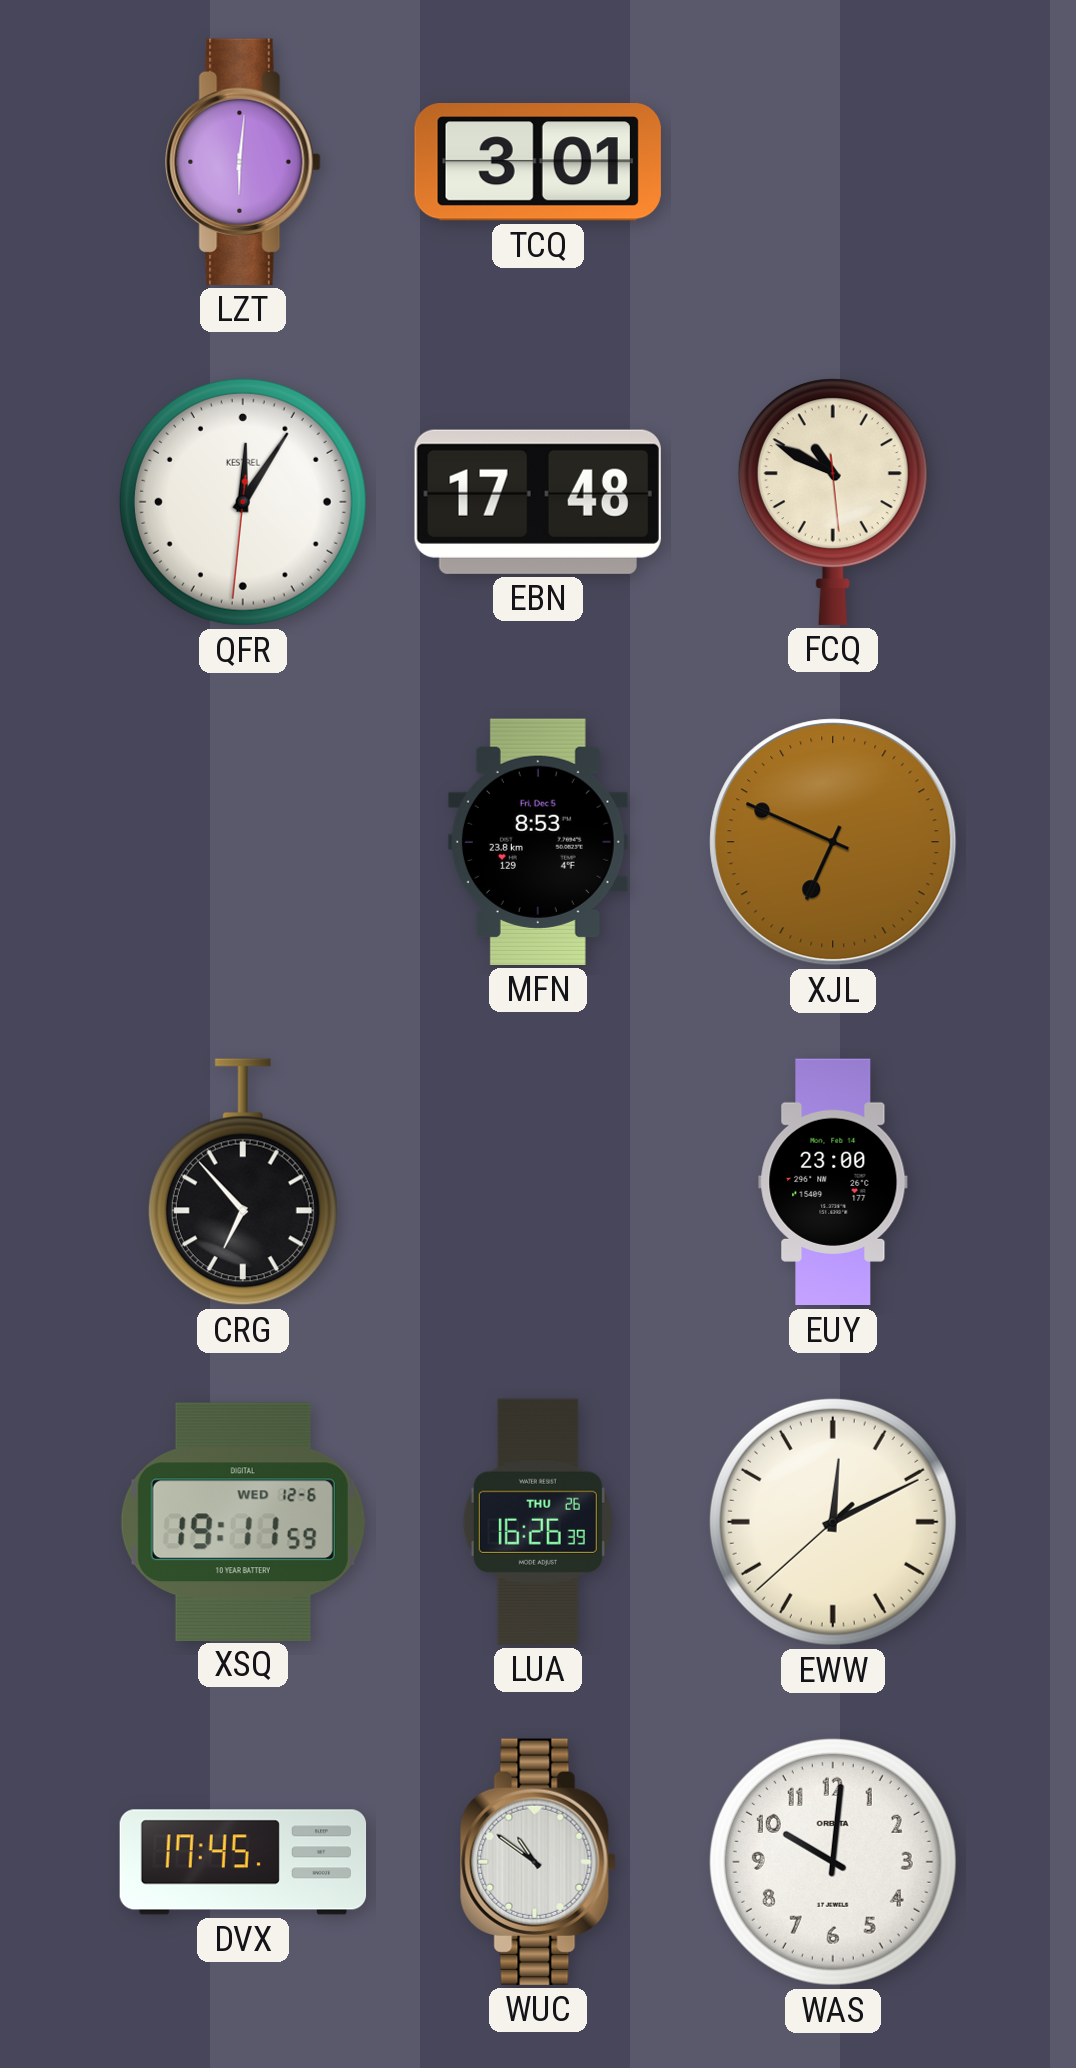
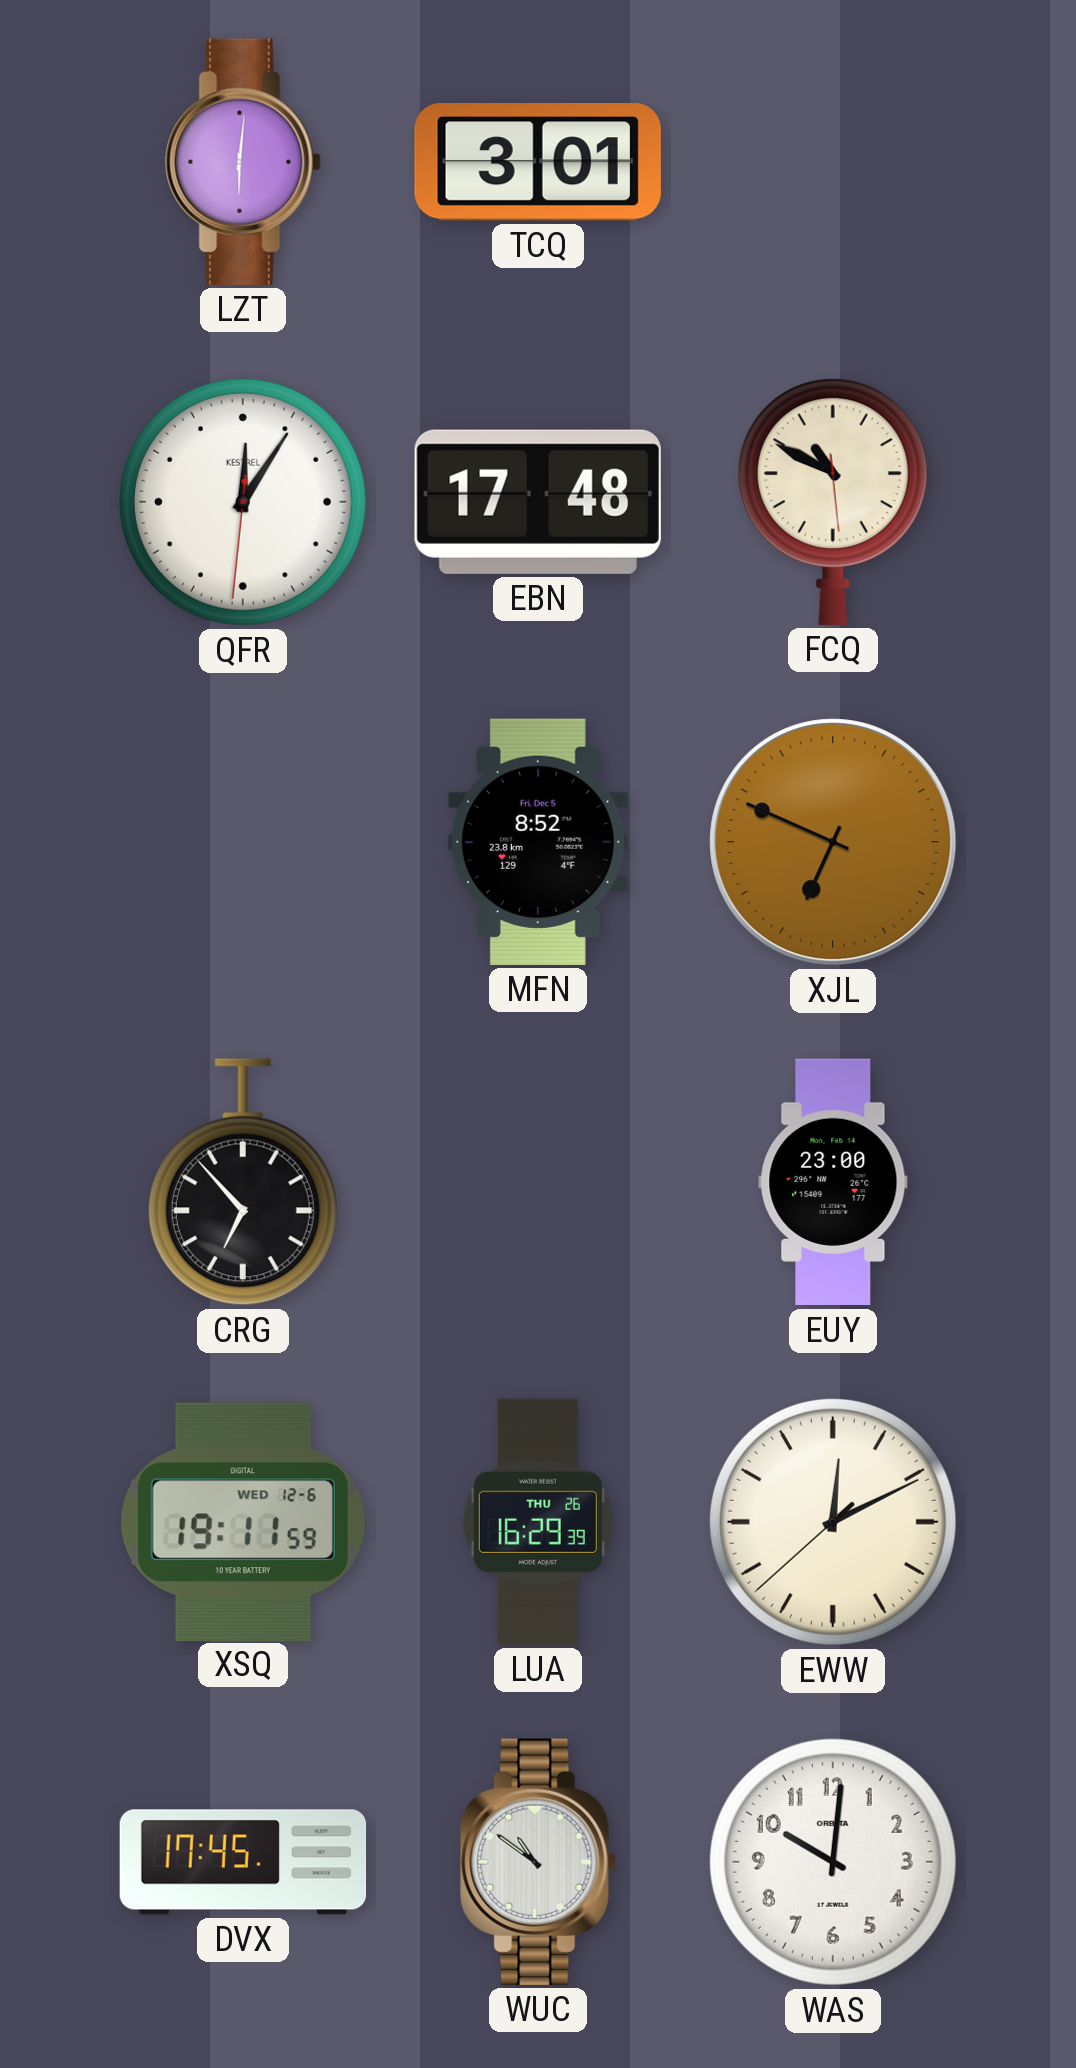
MFN: 8:53 -> 8:52 (538, 842)
LUA: 16:26 -> 16:29 (538, 1522)
